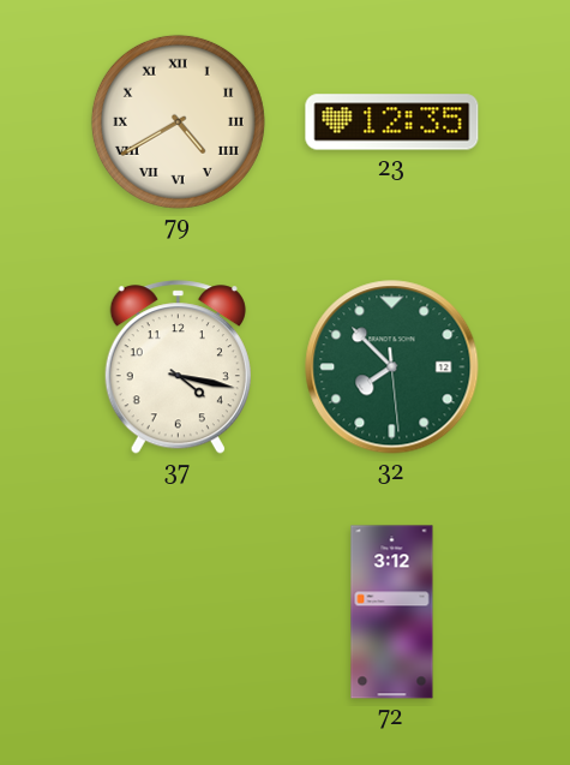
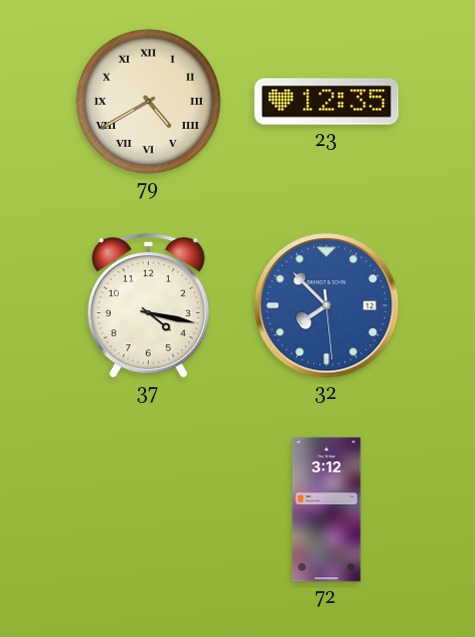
32 dial: green -> blue (327, 306)
